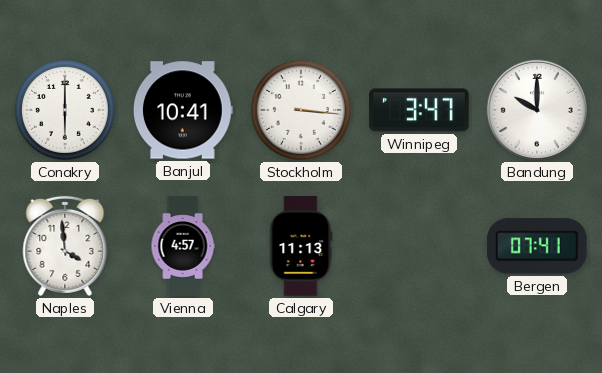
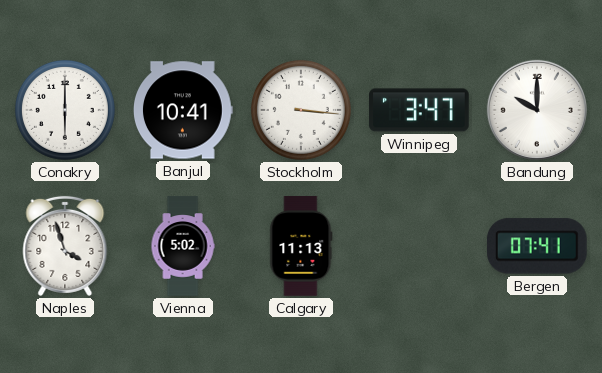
Naples: 3:59 -> 3:57 (65, 246)
Vienna: 4:57 -> 5:02 (183, 246)
